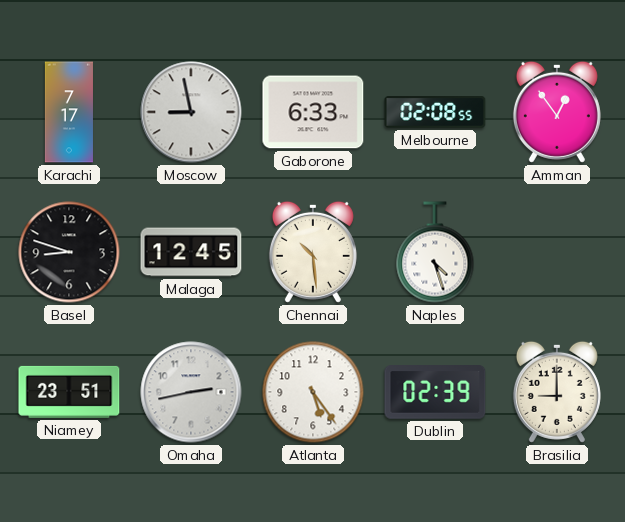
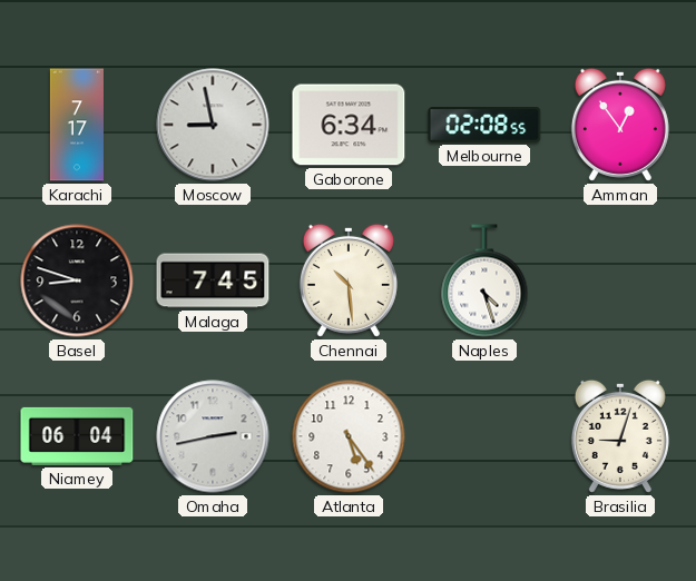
Gaborone: 6:33 -> 6:34 (349, 125)
Malaga: 12:45 -> 7:45 (213, 280)
Niamey: 23:51 -> 06:04 (77, 436)
Dublin: 02:39 -> none (435, 393)
Brasilia: 9:00 -> 9:03 (620, 436)
